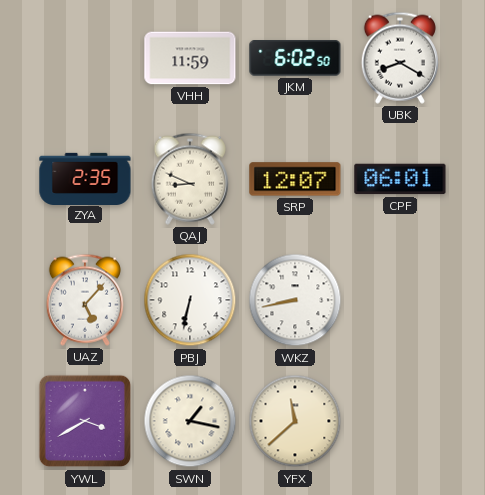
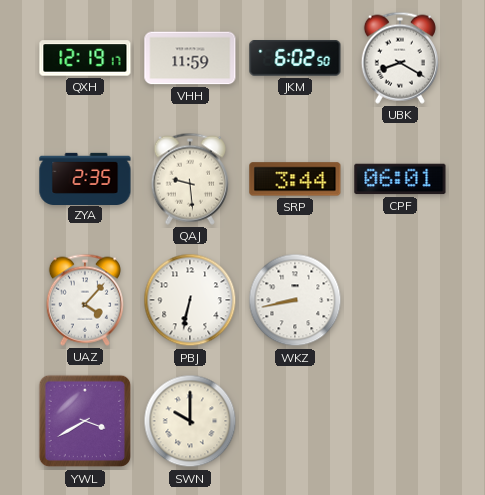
QXH: none -> 12:19 (85, 58)
QAJ: 8:49 -> 9:29 (190, 179)
SRP: 12:07 -> 3:44 (295, 179)
UAZ: 5:07 -> 4:07 (85, 300)
SWN: 1:17 -> 10:00 (190, 421)
YFX: 11:38 -> none (295, 421)
